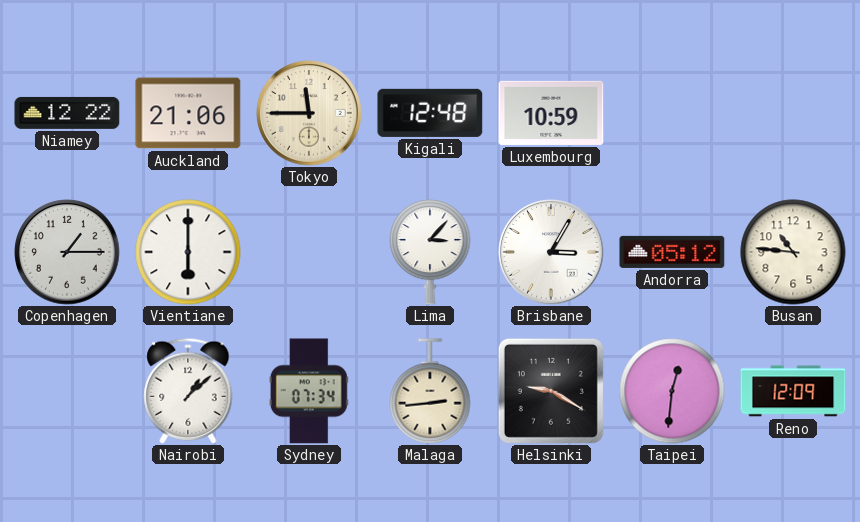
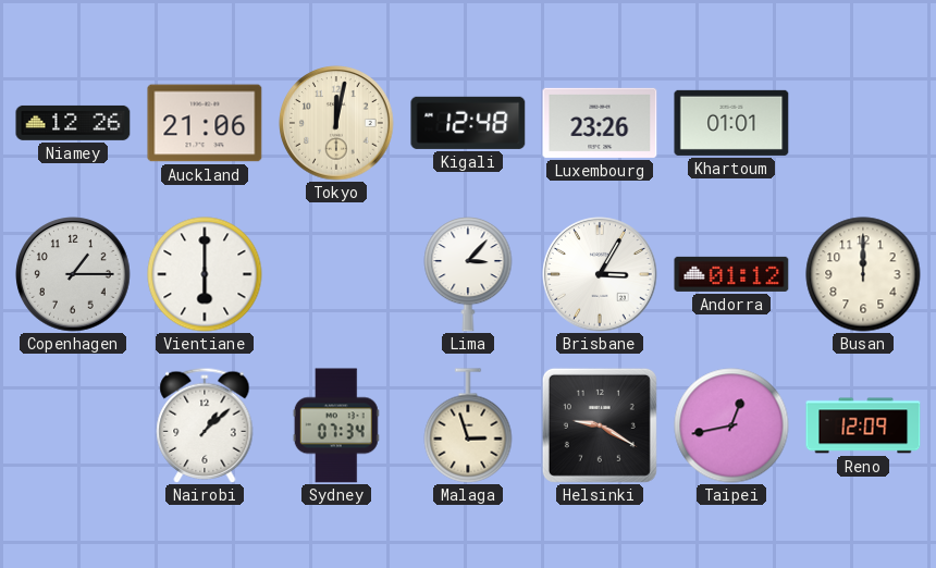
Niamey: 12:22 -> 12:26 (73, 123)
Tokyo: 11:45 -> 12:02 (336, 123)
Luxembourg: 10:59 -> 23:26 (600, 123)
Khartoum: none -> 01:01 (731, 123)
Andorra: 05:12 -> 01:12 (731, 274)
Busan: 10:46 -> 12:00 (863, 274)
Malaga: 2:44 -> 2:57 (468, 425)
Taipei: 12:31 -> 12:43 (731, 425)
